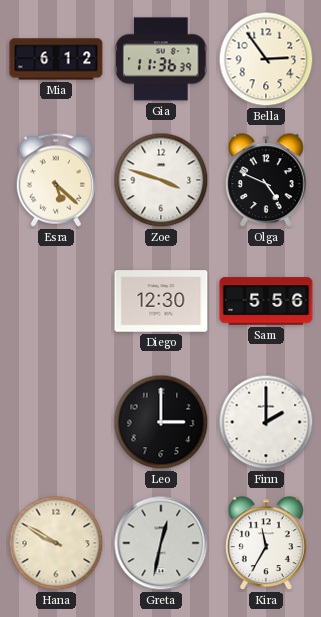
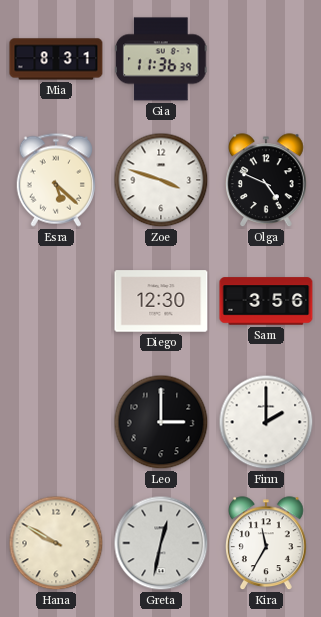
Mia: 6:12 -> 8:31 (56, 59)
Bella: 2:54 -> none (266, 59)
Sam: 5:56 -> 3:56 (266, 301)
